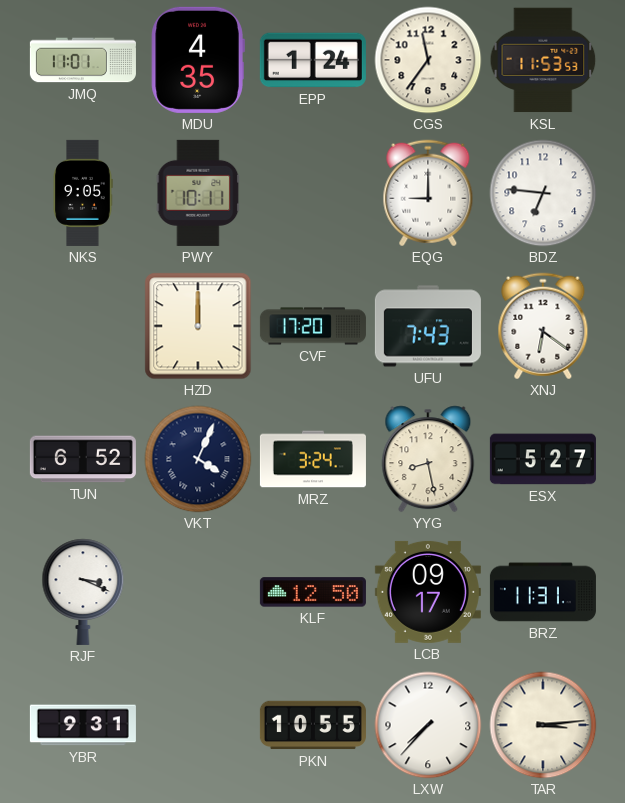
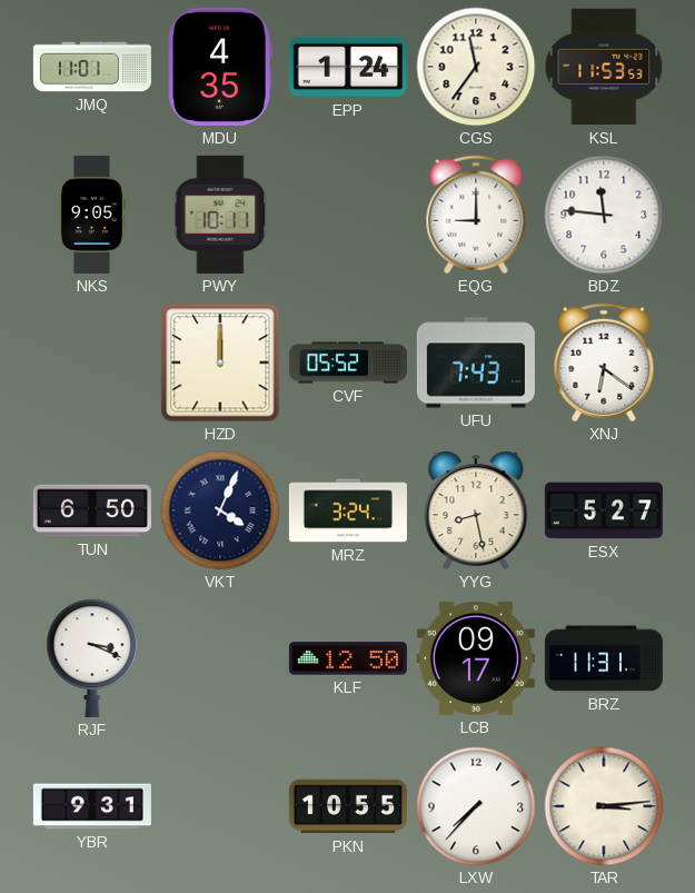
BDZ: 6:46 -> 11:46 (604, 215)
CVF: 17:20 -> 05:52 (348, 363)
TUN: 6:52 -> 6:50 (92, 510)
